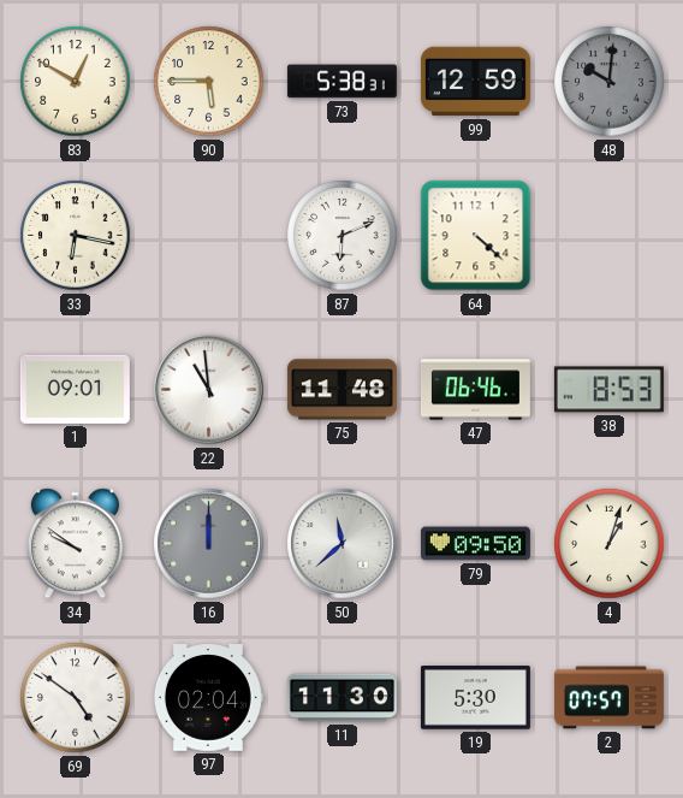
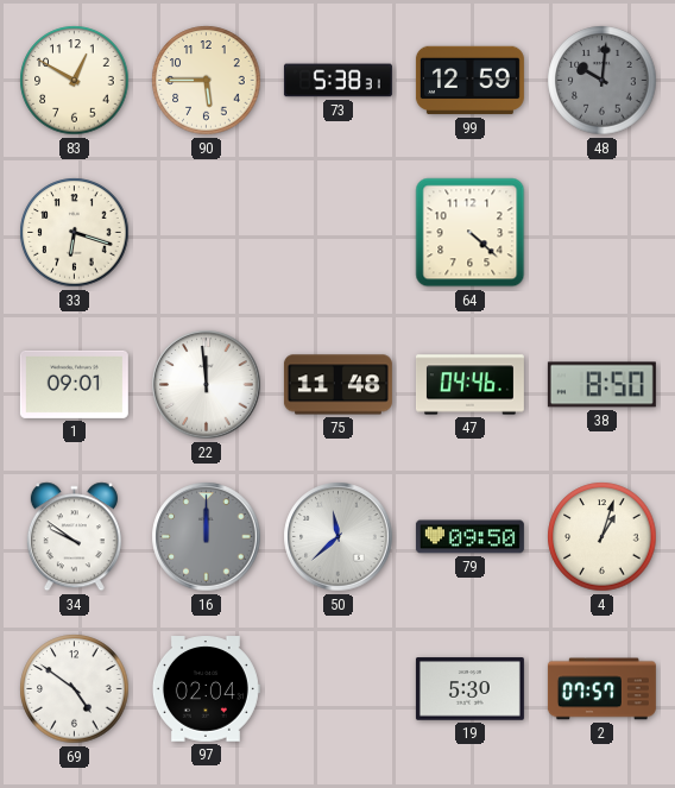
33: 6:17 -> 6:18 (75, 233)
87: 6:11 -> none (343, 236)
22: 10:59 -> 11:59 (207, 385)
47: 06:46 -> 04:46 (469, 385)
38: 8:53 -> 8:50 (601, 385)
11: 11:30 -> none (341, 698)
